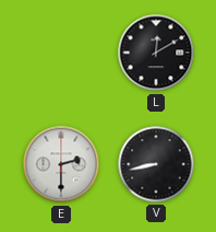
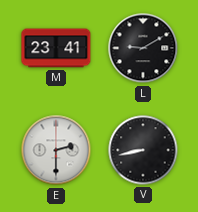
M: none -> 23:41 (56, 48)
L: 12:10 -> 9:10 (143, 48)
